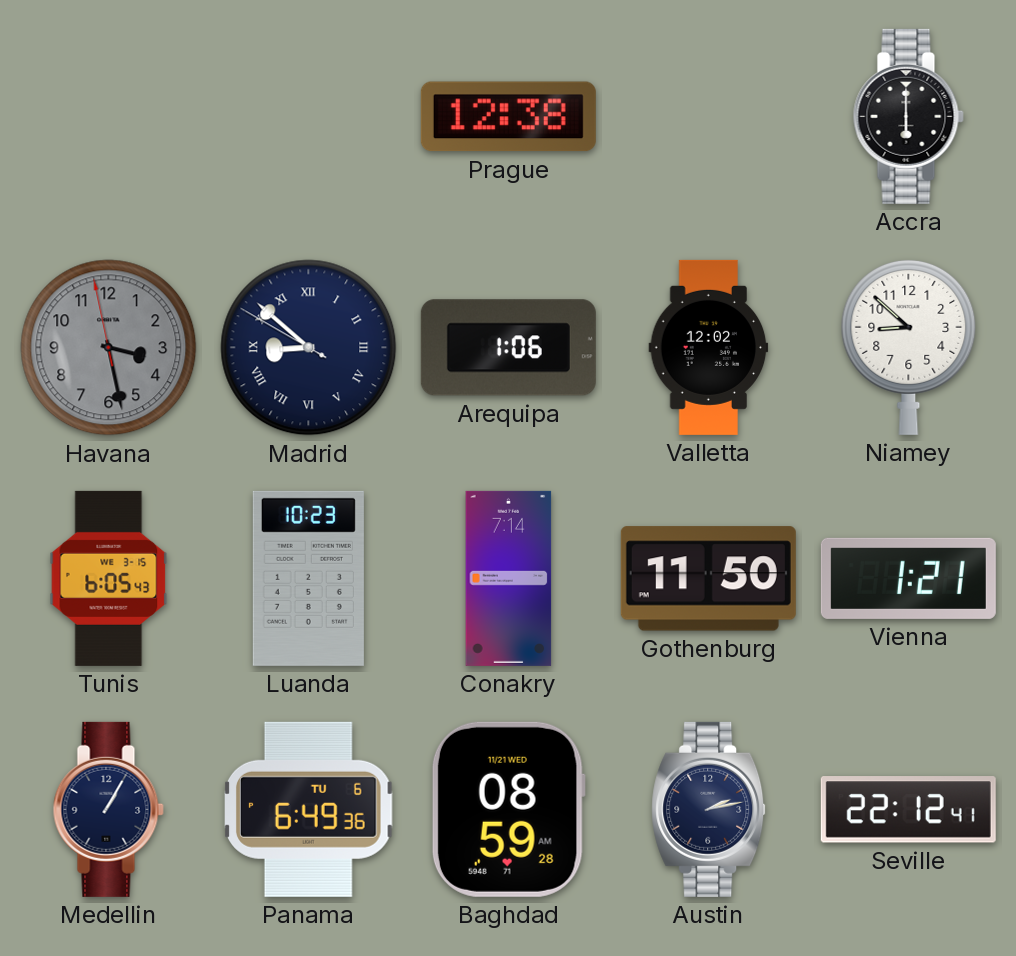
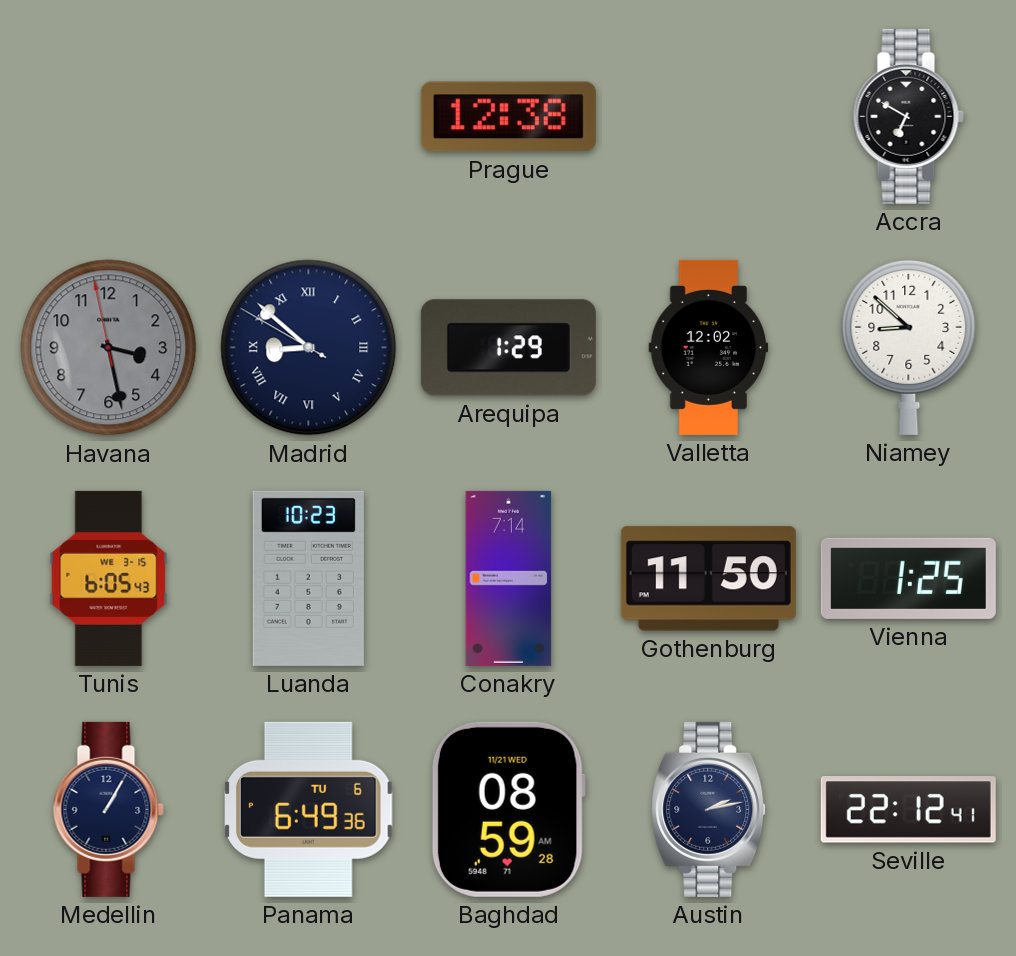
Accra: 6:00 -> 6:50 (908, 116)
Arequipa: 1:06 -> 1:29 (508, 348)
Vienna: 1:21 -> 1:25 (908, 578)
